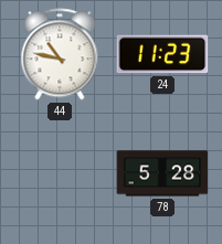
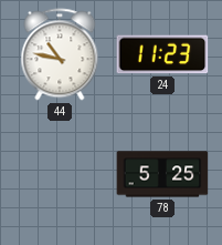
78: 5:28 -> 5:25 (162, 174)
